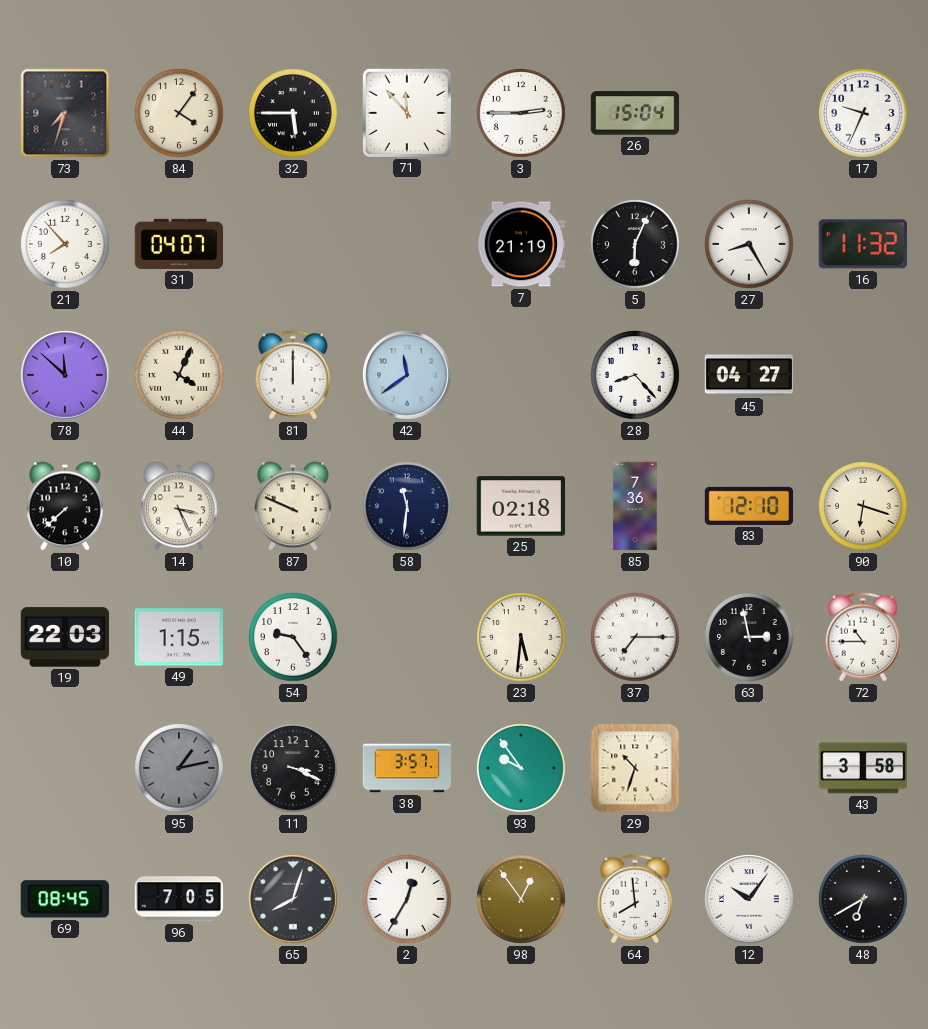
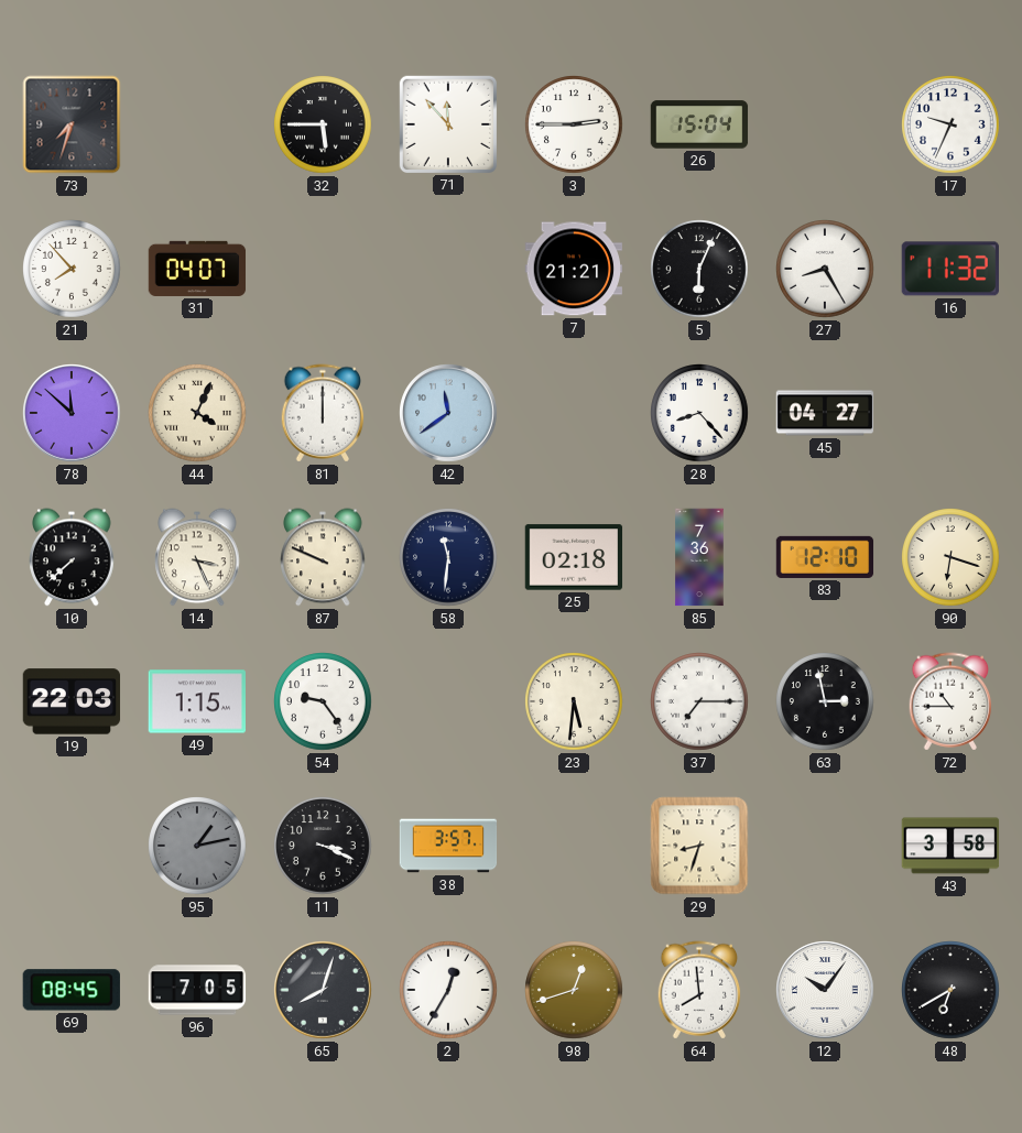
84: 4:06 -> none (179, 113)
7: 21:19 -> 21:21 (574, 269)
93: 9:54 -> none (521, 768)
29: 10:33 -> 8:33 (699, 846)
98: 12:54 -> 12:42 (574, 990)
